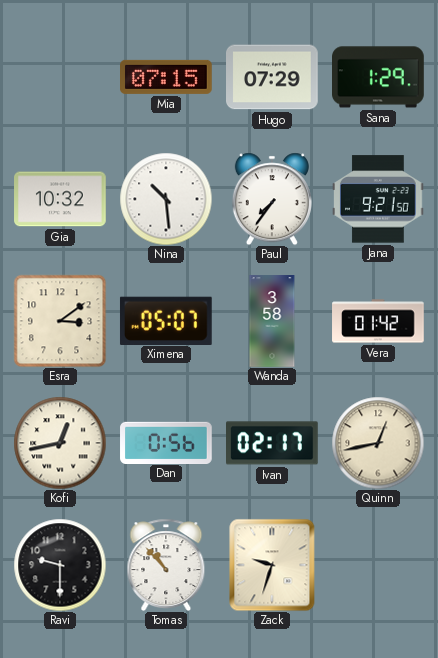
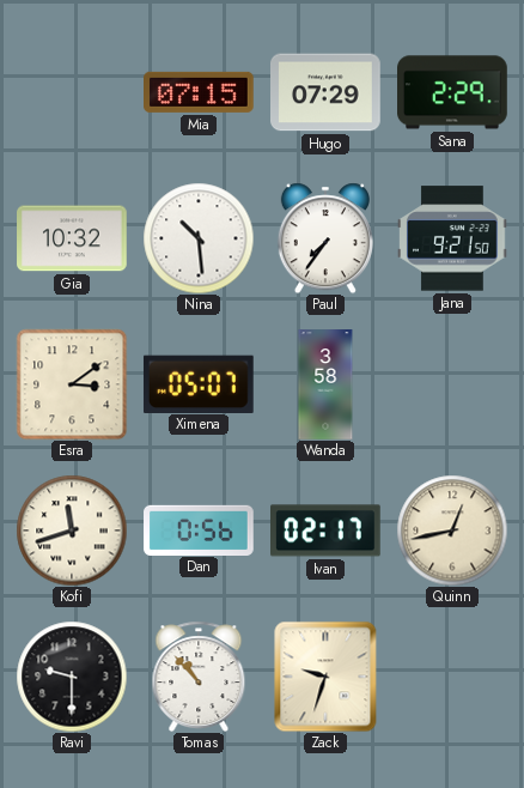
Sana: 1:29 -> 2:29 (453, 92)
Vera: 01:42 -> none (378, 321)
Kofi: 12:43 -> 11:42 (72, 531)
